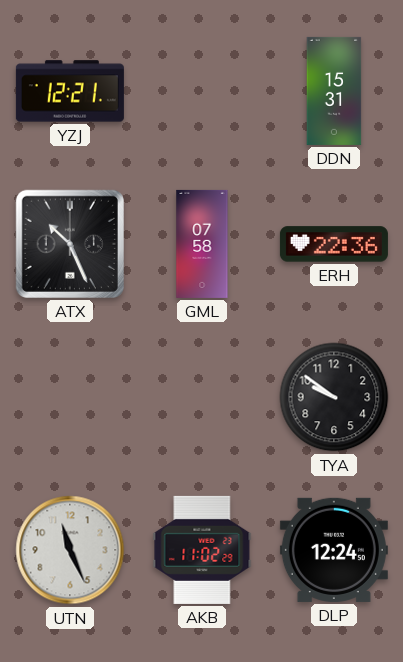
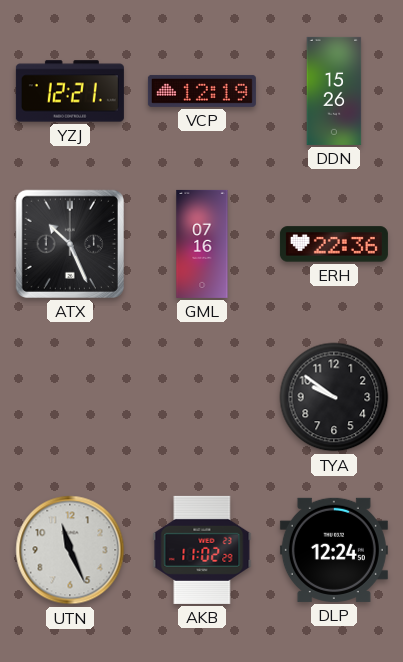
VCP: none -> 12:19 (202, 91)
DDN: 15:31 -> 15:26 (334, 91)
GML: 07:58 -> 07:16 (202, 244)
